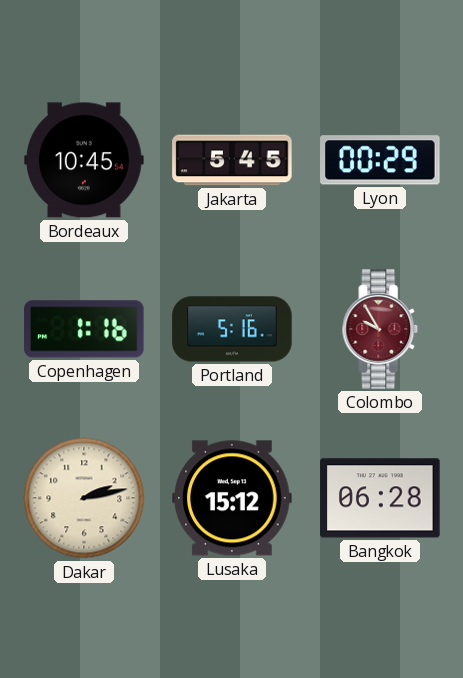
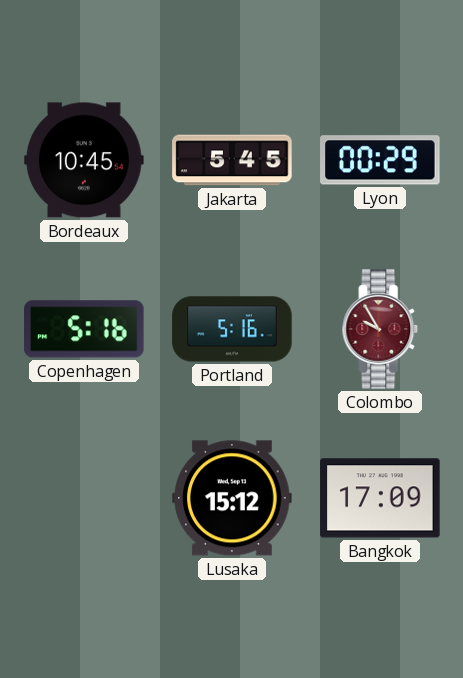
Copenhagen: 1:16 -> 5:16 (84, 329)
Dakar: 2:13 -> none (84, 498)
Bangkok: 06:28 -> 17:09 (380, 498)
